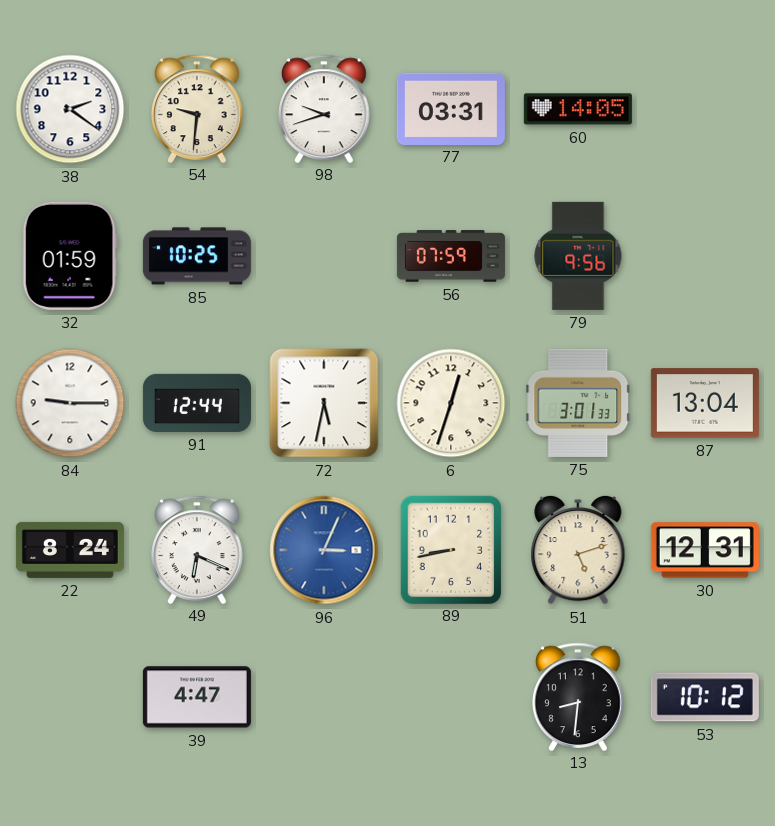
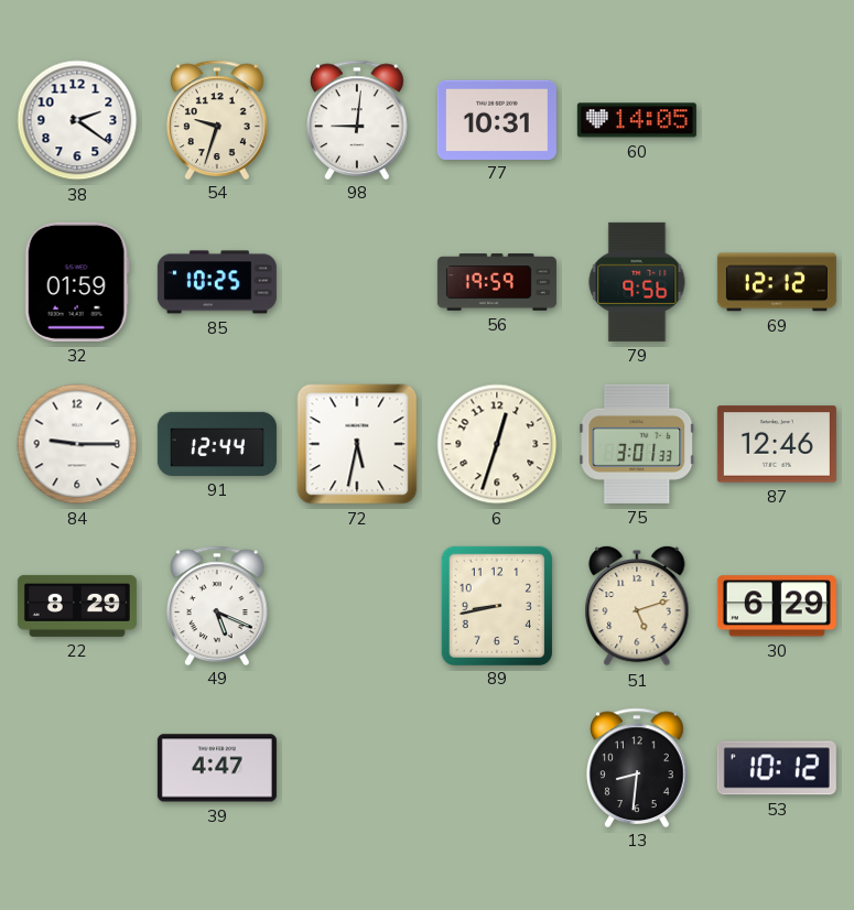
54: 9:31 -> 9:33 (218, 119)
98: 9:42 -> 9:01 (358, 119)
77: 03:31 -> 10:31 (497, 119)
56: 07:59 -> 19:59 (497, 282)
69: none -> 12:12 (777, 282)
87: 13:04 -> 12:46 (777, 444)
22: 8:24 -> 8:29 (77, 606)
49: 6:19 -> 5:19 (218, 605)
96: 3:04 -> none (324, 550)
30: 12:31 -> 6:29 (777, 606)
